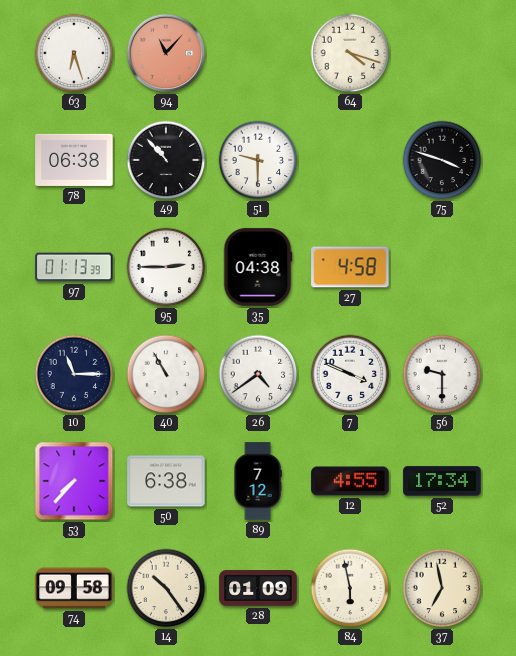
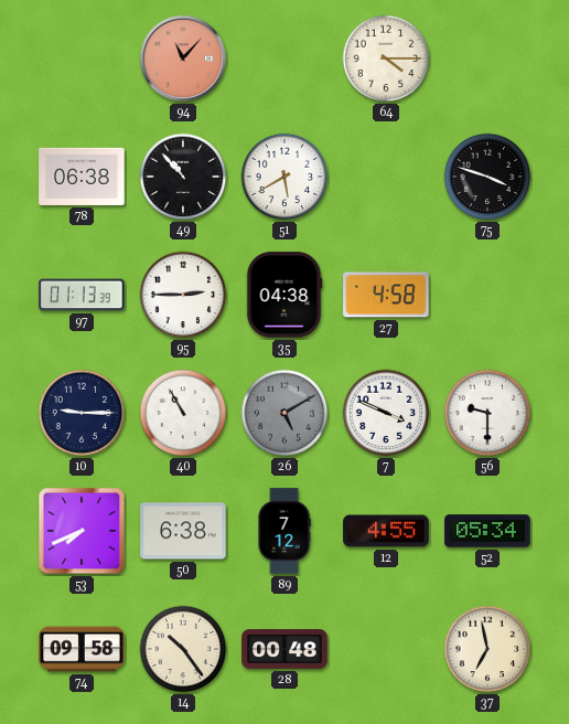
63: 6:27 -> none (74, 53)
64: 4:18 -> 4:15 (386, 58)
51: 9:30 -> 5:40 (284, 177)
10: 11:15 -> 9:15 (82, 413)
26: 4:39 -> 5:10 (284, 413)
26 dial: white -> grey (284, 413)
53: 7:37 -> 7:41 (82, 531)
52: 17:34 -> 05:34 (487, 531)
28: 01:09 -> 00:48 (284, 649)
84: 5:58 -> none (350, 588)
